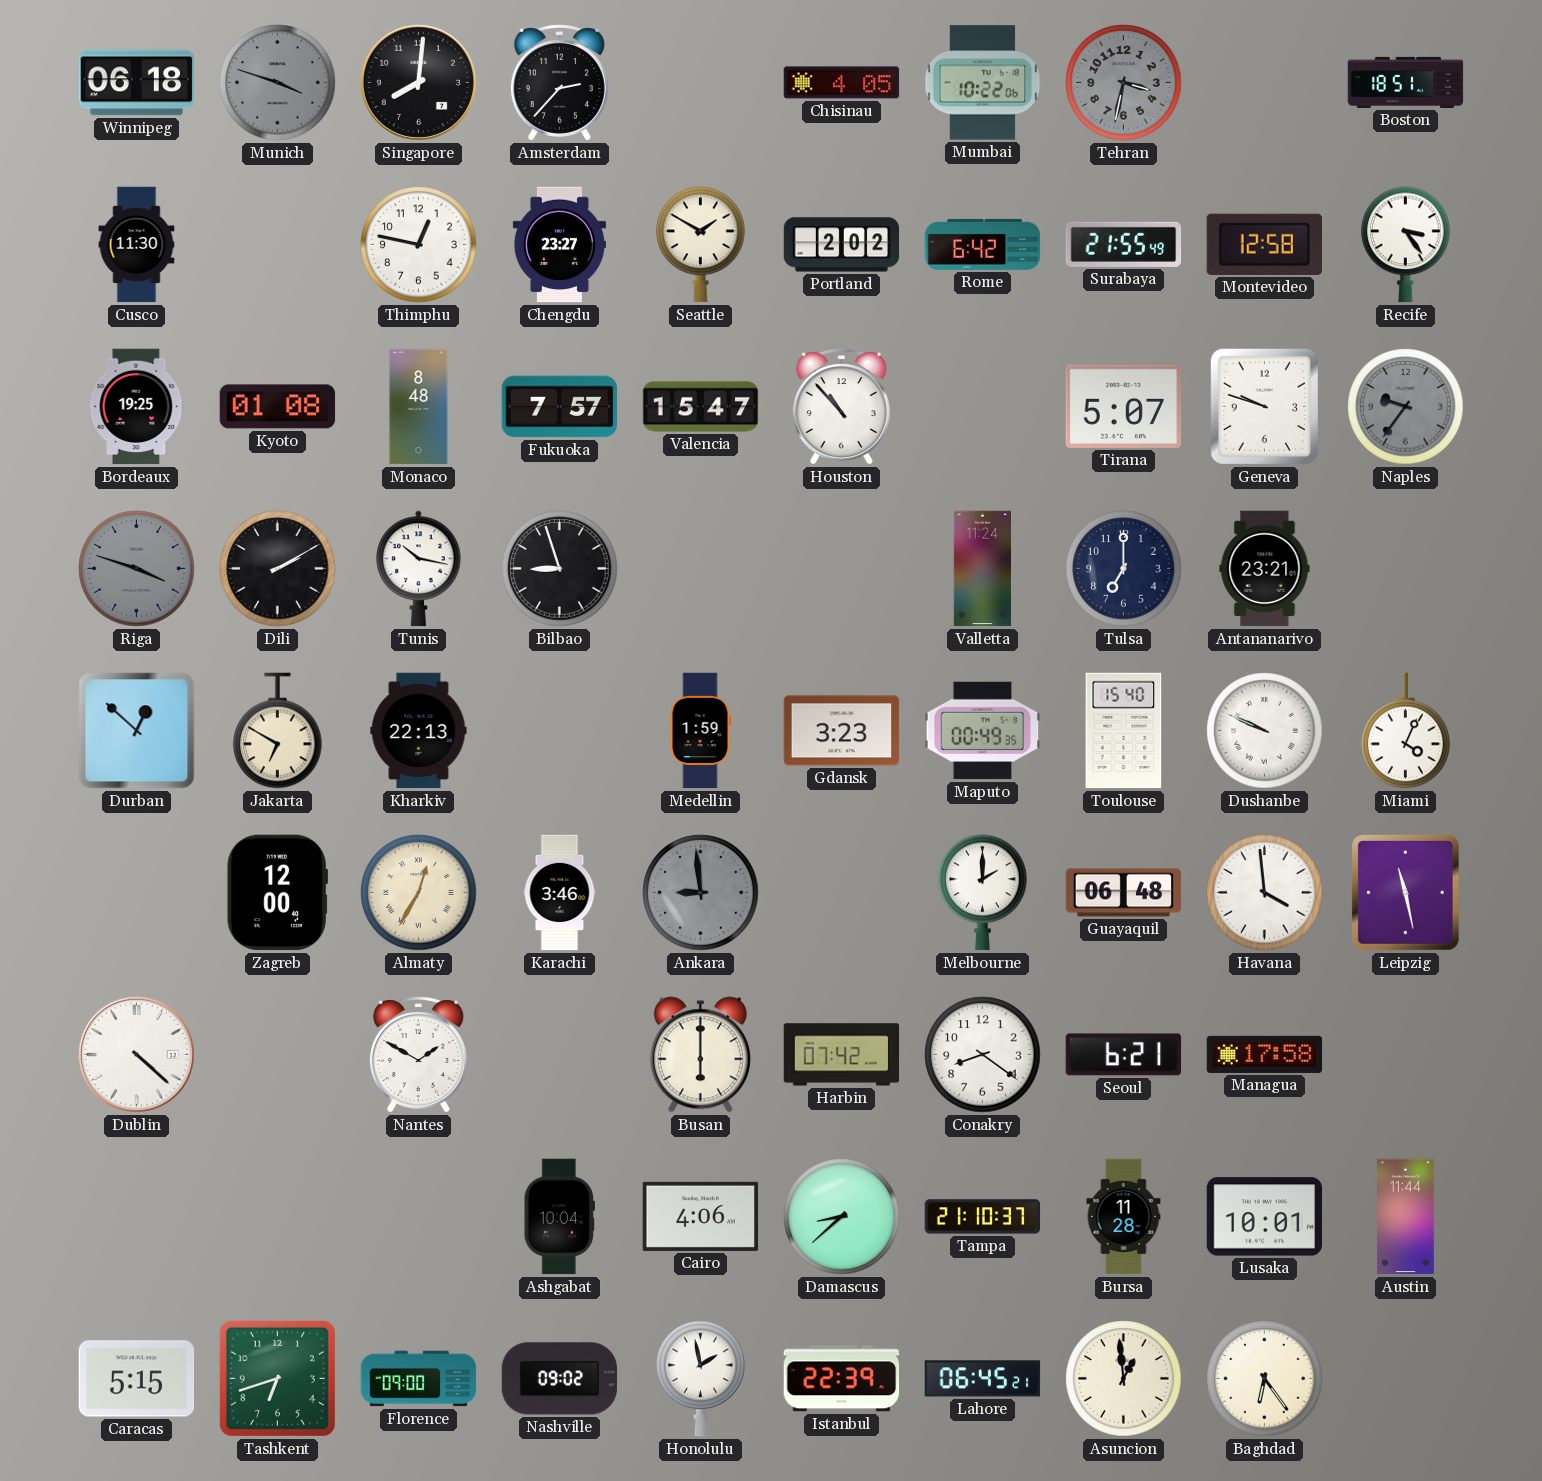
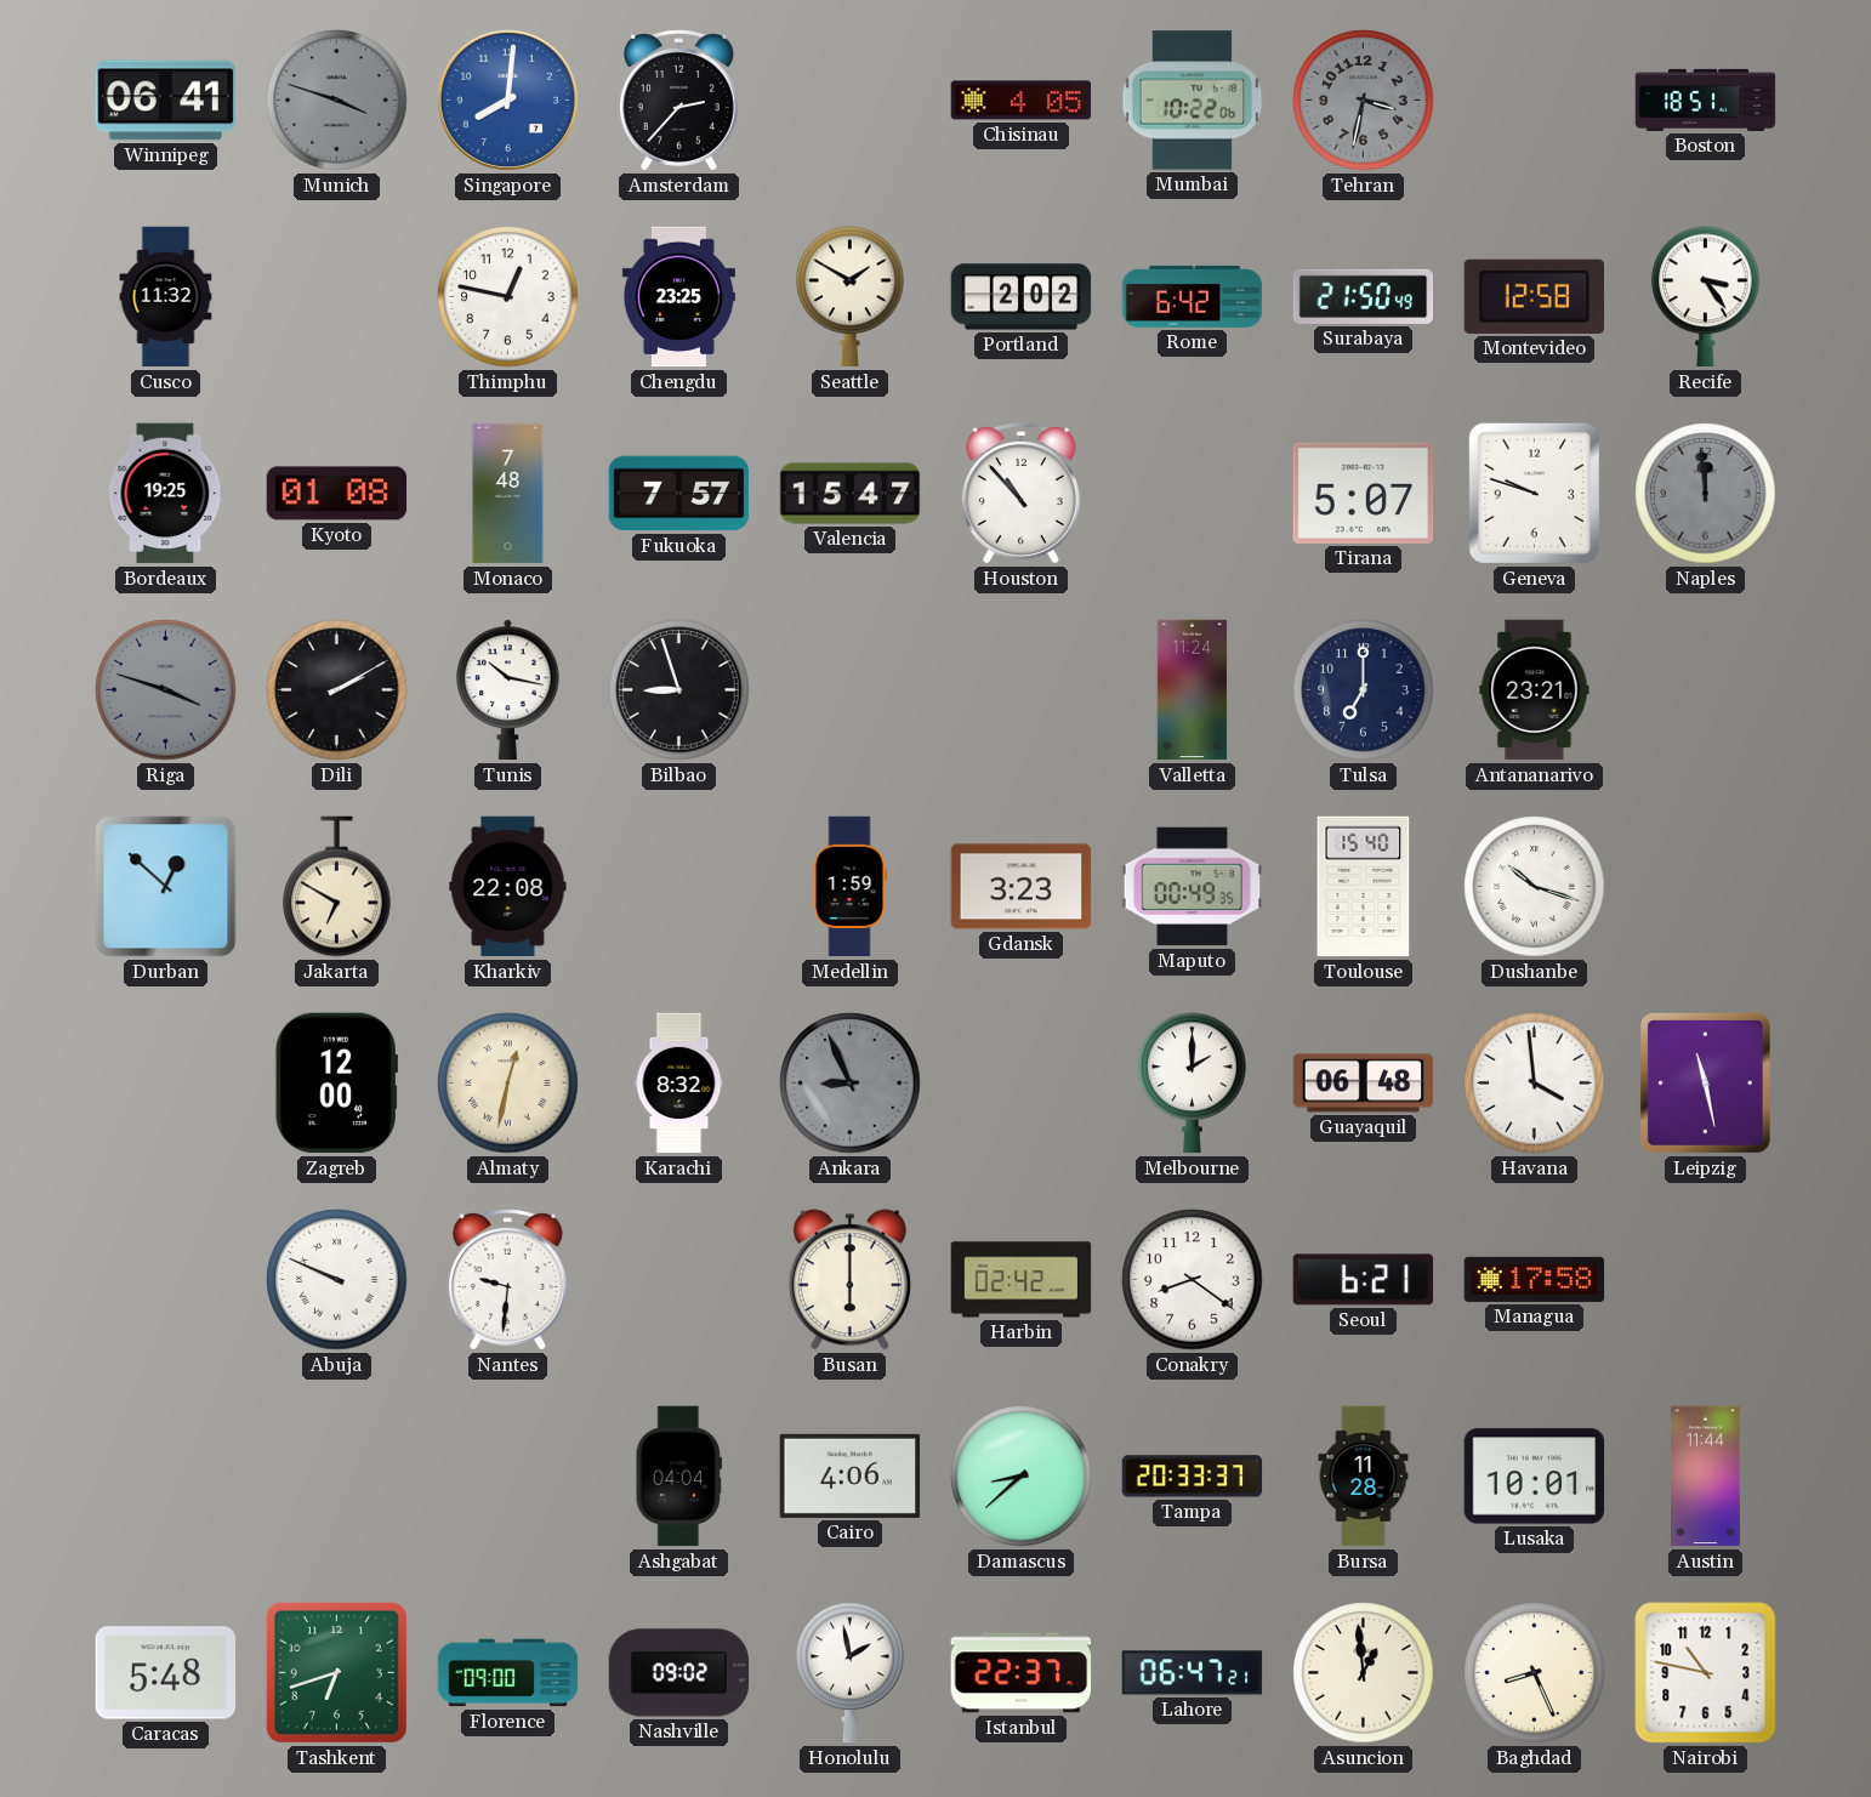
Winnipeg: 06:18 -> 06:41 (166, 101)
Singapore dial: black -> blue (507, 99)
Cusco: 11:30 -> 11:32 (166, 297)
Chengdu: 23:27 -> 23:25 (678, 297)
Surabaya: 21:55 -> 21:50 (1364, 296)
Monaco: 8:48 -> 7:48 (508, 494)
Naples: 9:36 -> 11:59 (1706, 494)
Kharkiv: 22:13 -> 22:08 (508, 887)
Dushanbe: 9:49 -> 10:18 (1535, 887)
Miami: 4:04 -> none (1406, 731)
Almaty: 12:35 -> 12:32 (508, 1084)
Karachi: 3:46 -> 8:32 (679, 1084)
Ankara: 8:59 -> 8:56 (851, 1084)
Dublin: 4:22 -> none (136, 1054)
Abuja: none -> 9:49 (337, 1280)
Nantes: 1:50 -> 9:31 (507, 1280)
Harbin: 07:42 -> 02:42 (1022, 1280)
Ashgabat: 10:04 -> 04:04 (678, 1477)
Tampa: 21:10 -> 20:33 (1193, 1477)
Caracas: 5:15 -> 5:48 (166, 1673)
Istanbul: 22:39 -> 22:37 (1022, 1673)
Lahore: 06:45 -> 06:47 (1193, 1673)
Baghdad: 6:24 -> 8:26 (1535, 1673)
Nairobi: none -> 10:47 (1706, 1673)
